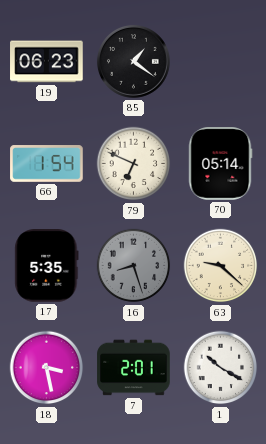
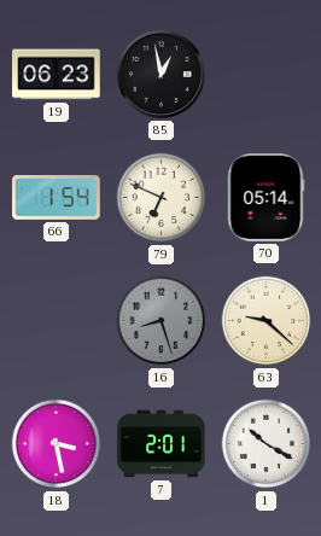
85: 1:21 -> 12:58 (160, 74)
17: 5:35 -> none (47, 266)
